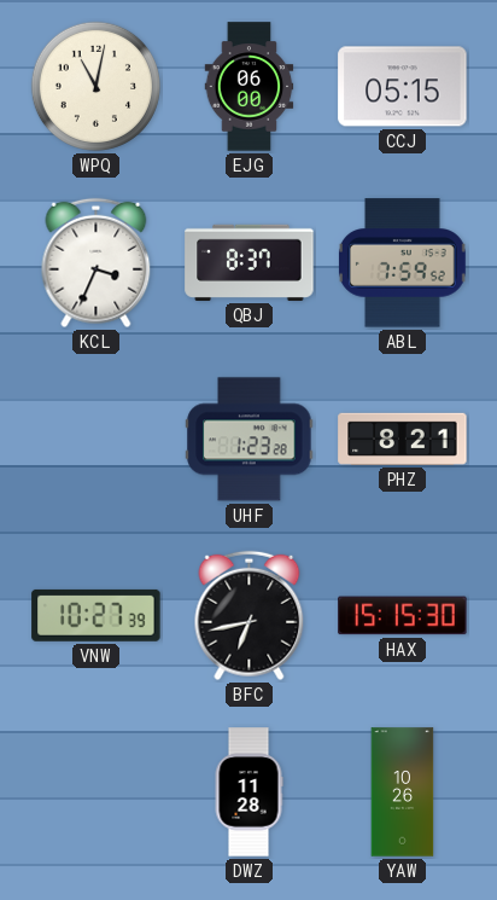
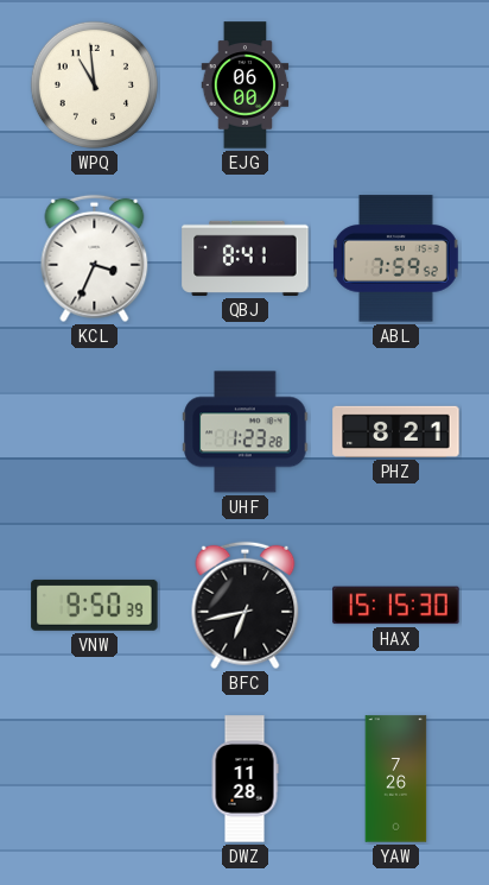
WPQ: 11:02 -> 10:59 (94, 84)
CCJ: 05:15 -> none (403, 87)
QBJ: 8:37 -> 8:41 (246, 258)
VNW: 10:27 -> 9:50 (95, 605)
YAW: 10:26 -> 7:26 (396, 779)
